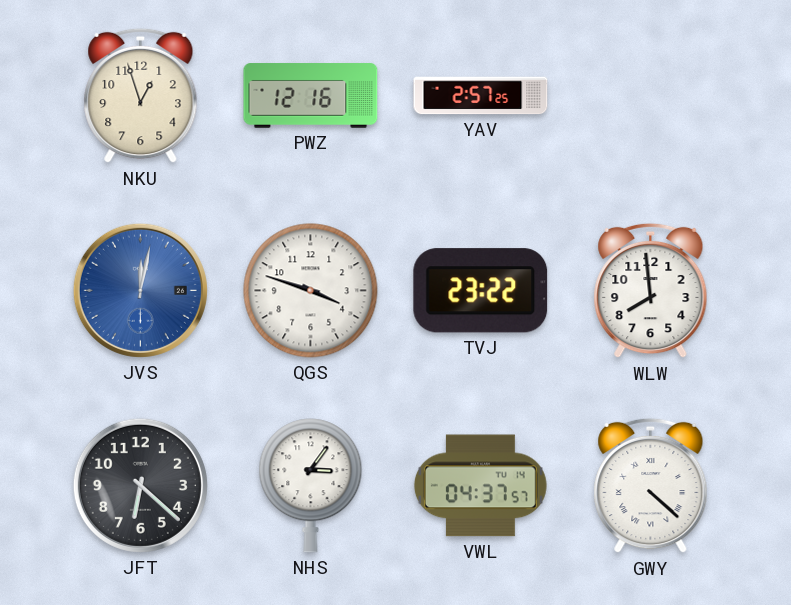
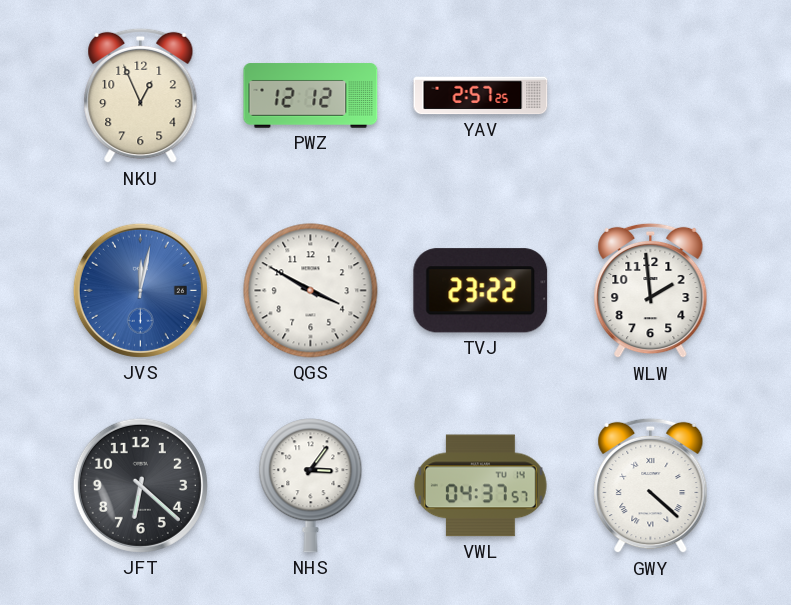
NKU: 12:57 -> 12:56 (141, 96)
PWZ: 12:16 -> 12:12 (311, 96)
QGS: 3:48 -> 3:50 (311, 291)
WLW: 7:59 -> 1:59 (651, 291)
